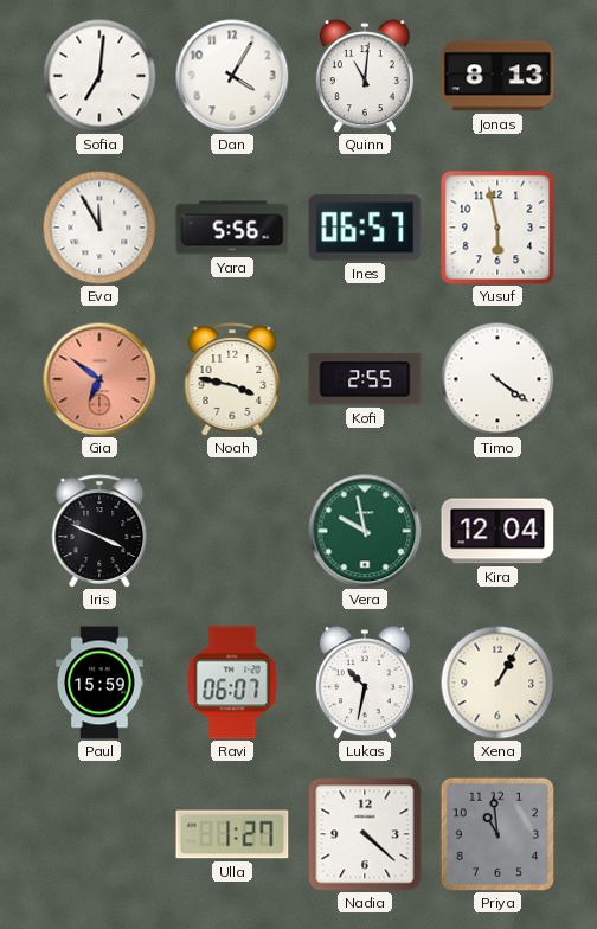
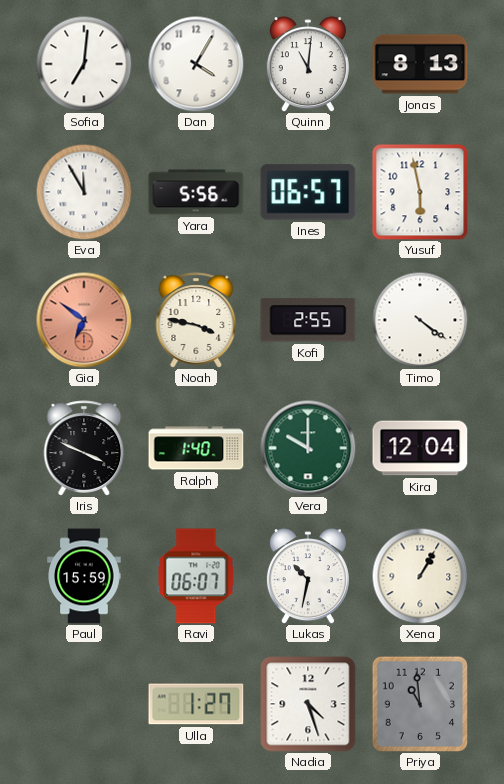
Ralph: none -> 1:40 (196, 448)
Vera: 9:58 -> 10:00 (308, 448)
Nadia: 4:22 -> 4:27 (308, 704)
